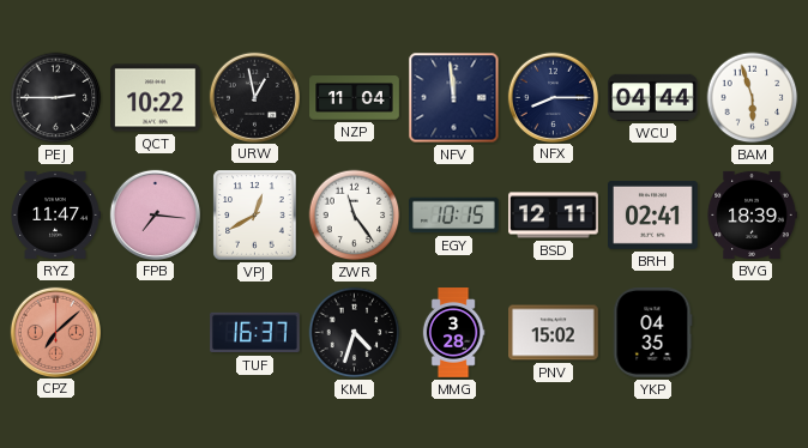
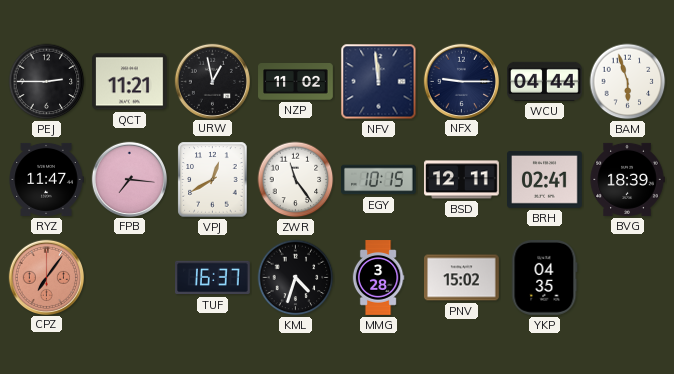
QCT: 10:22 -> 11:21 (130, 82)
NZP: 11:04 -> 11:02 (296, 82)
NFX: 8:15 -> 9:15 (461, 81)
CPZ: 7:08 -> 7:06 (46, 277)
